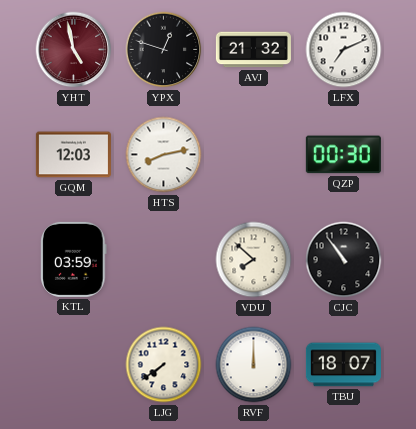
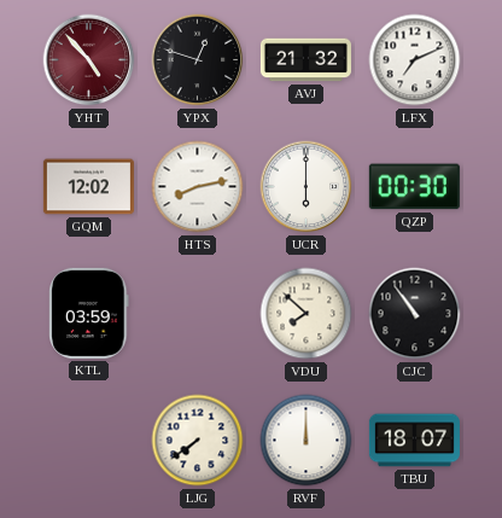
YHT: 4:58 -> 4:53 (89, 60)
GQM: 12:03 -> 12:02 (88, 187)
UCR: none -> 6:00 (307, 187)
